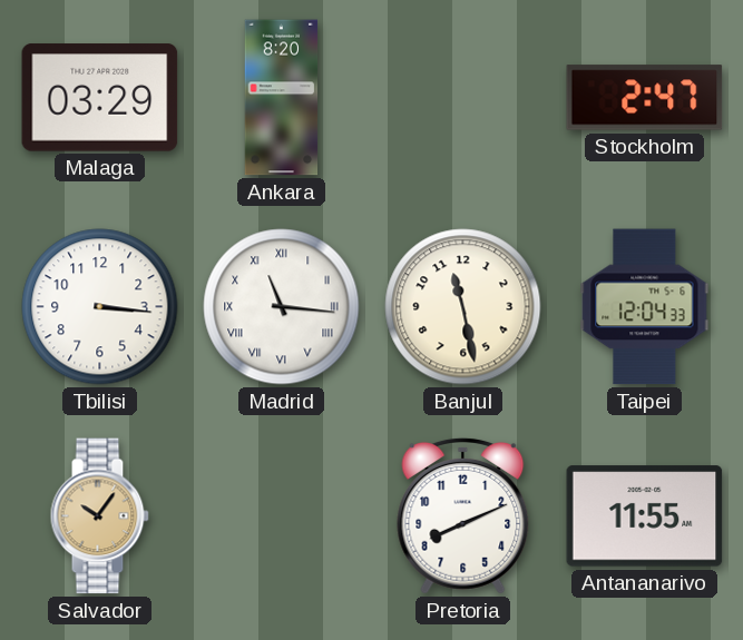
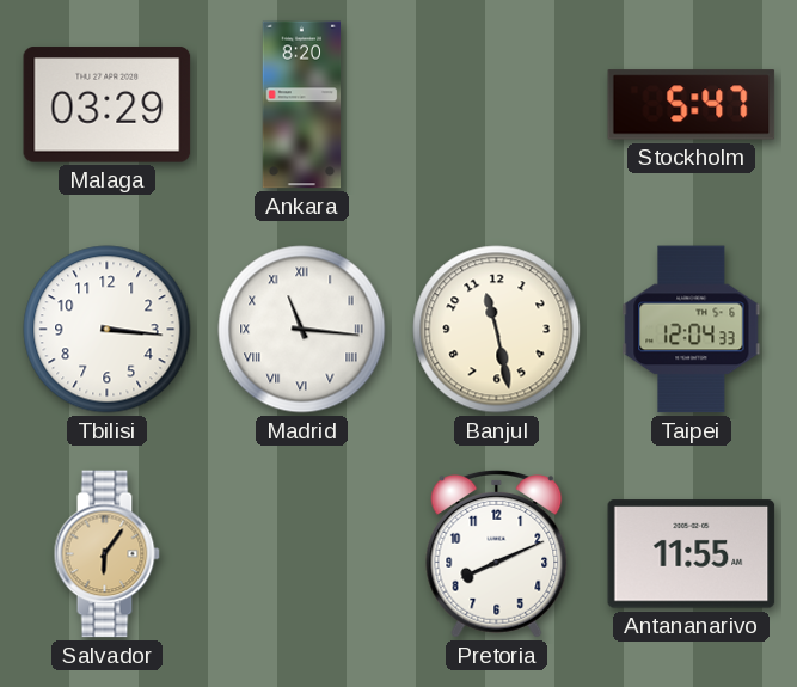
Stockholm: 2:47 -> 5:47 (692, 105)
Salvador: 10:06 -> 6:06 (106, 554)
